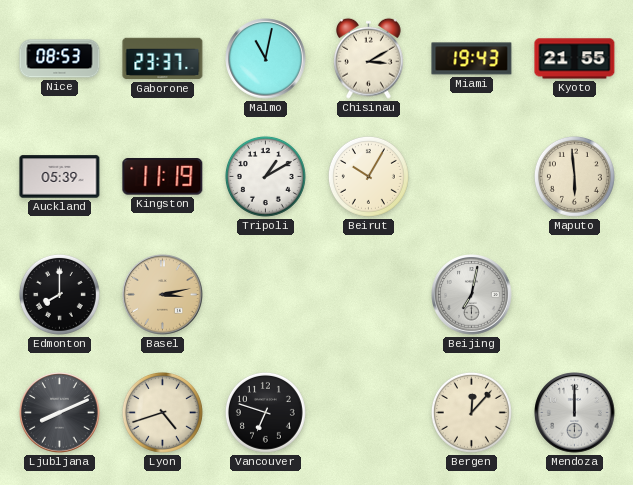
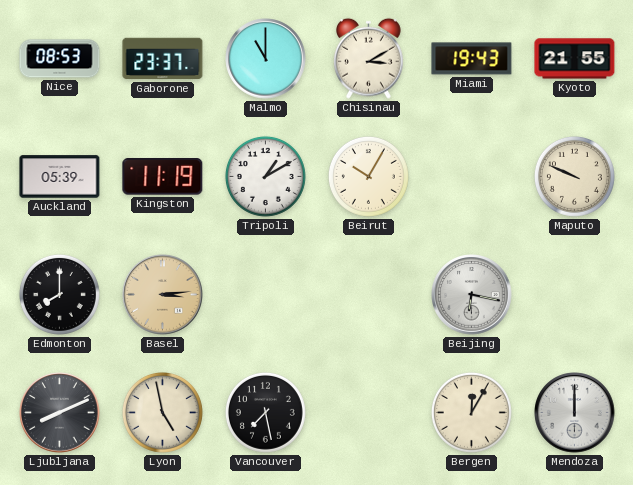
Malmo: 11:02 -> 11:00 (266, 59)
Maputo: 5:59 -> 9:49 (574, 176)
Basel: 3:13 -> 3:14 (163, 295)
Beijing: 7:02 -> 6:17 (472, 295)
Lyon: 4:42 -> 4:58 (162, 412)
Vancouver: 6:48 -> 7:28 (265, 412)
Bergen: 12:07 -> 12:05 (471, 412)
